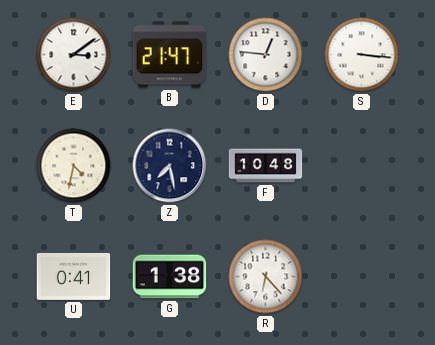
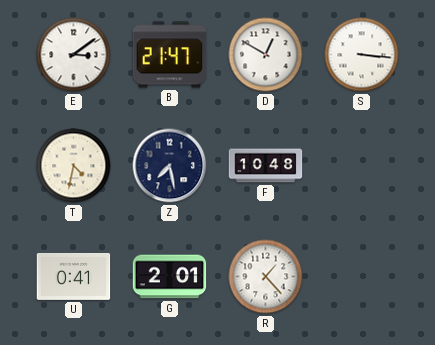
D: 12:46 -> 12:50 (266, 55)
G: 1:38 -> 2:01 (170, 277)
R: 6:23 -> 1:23 (266, 277)
